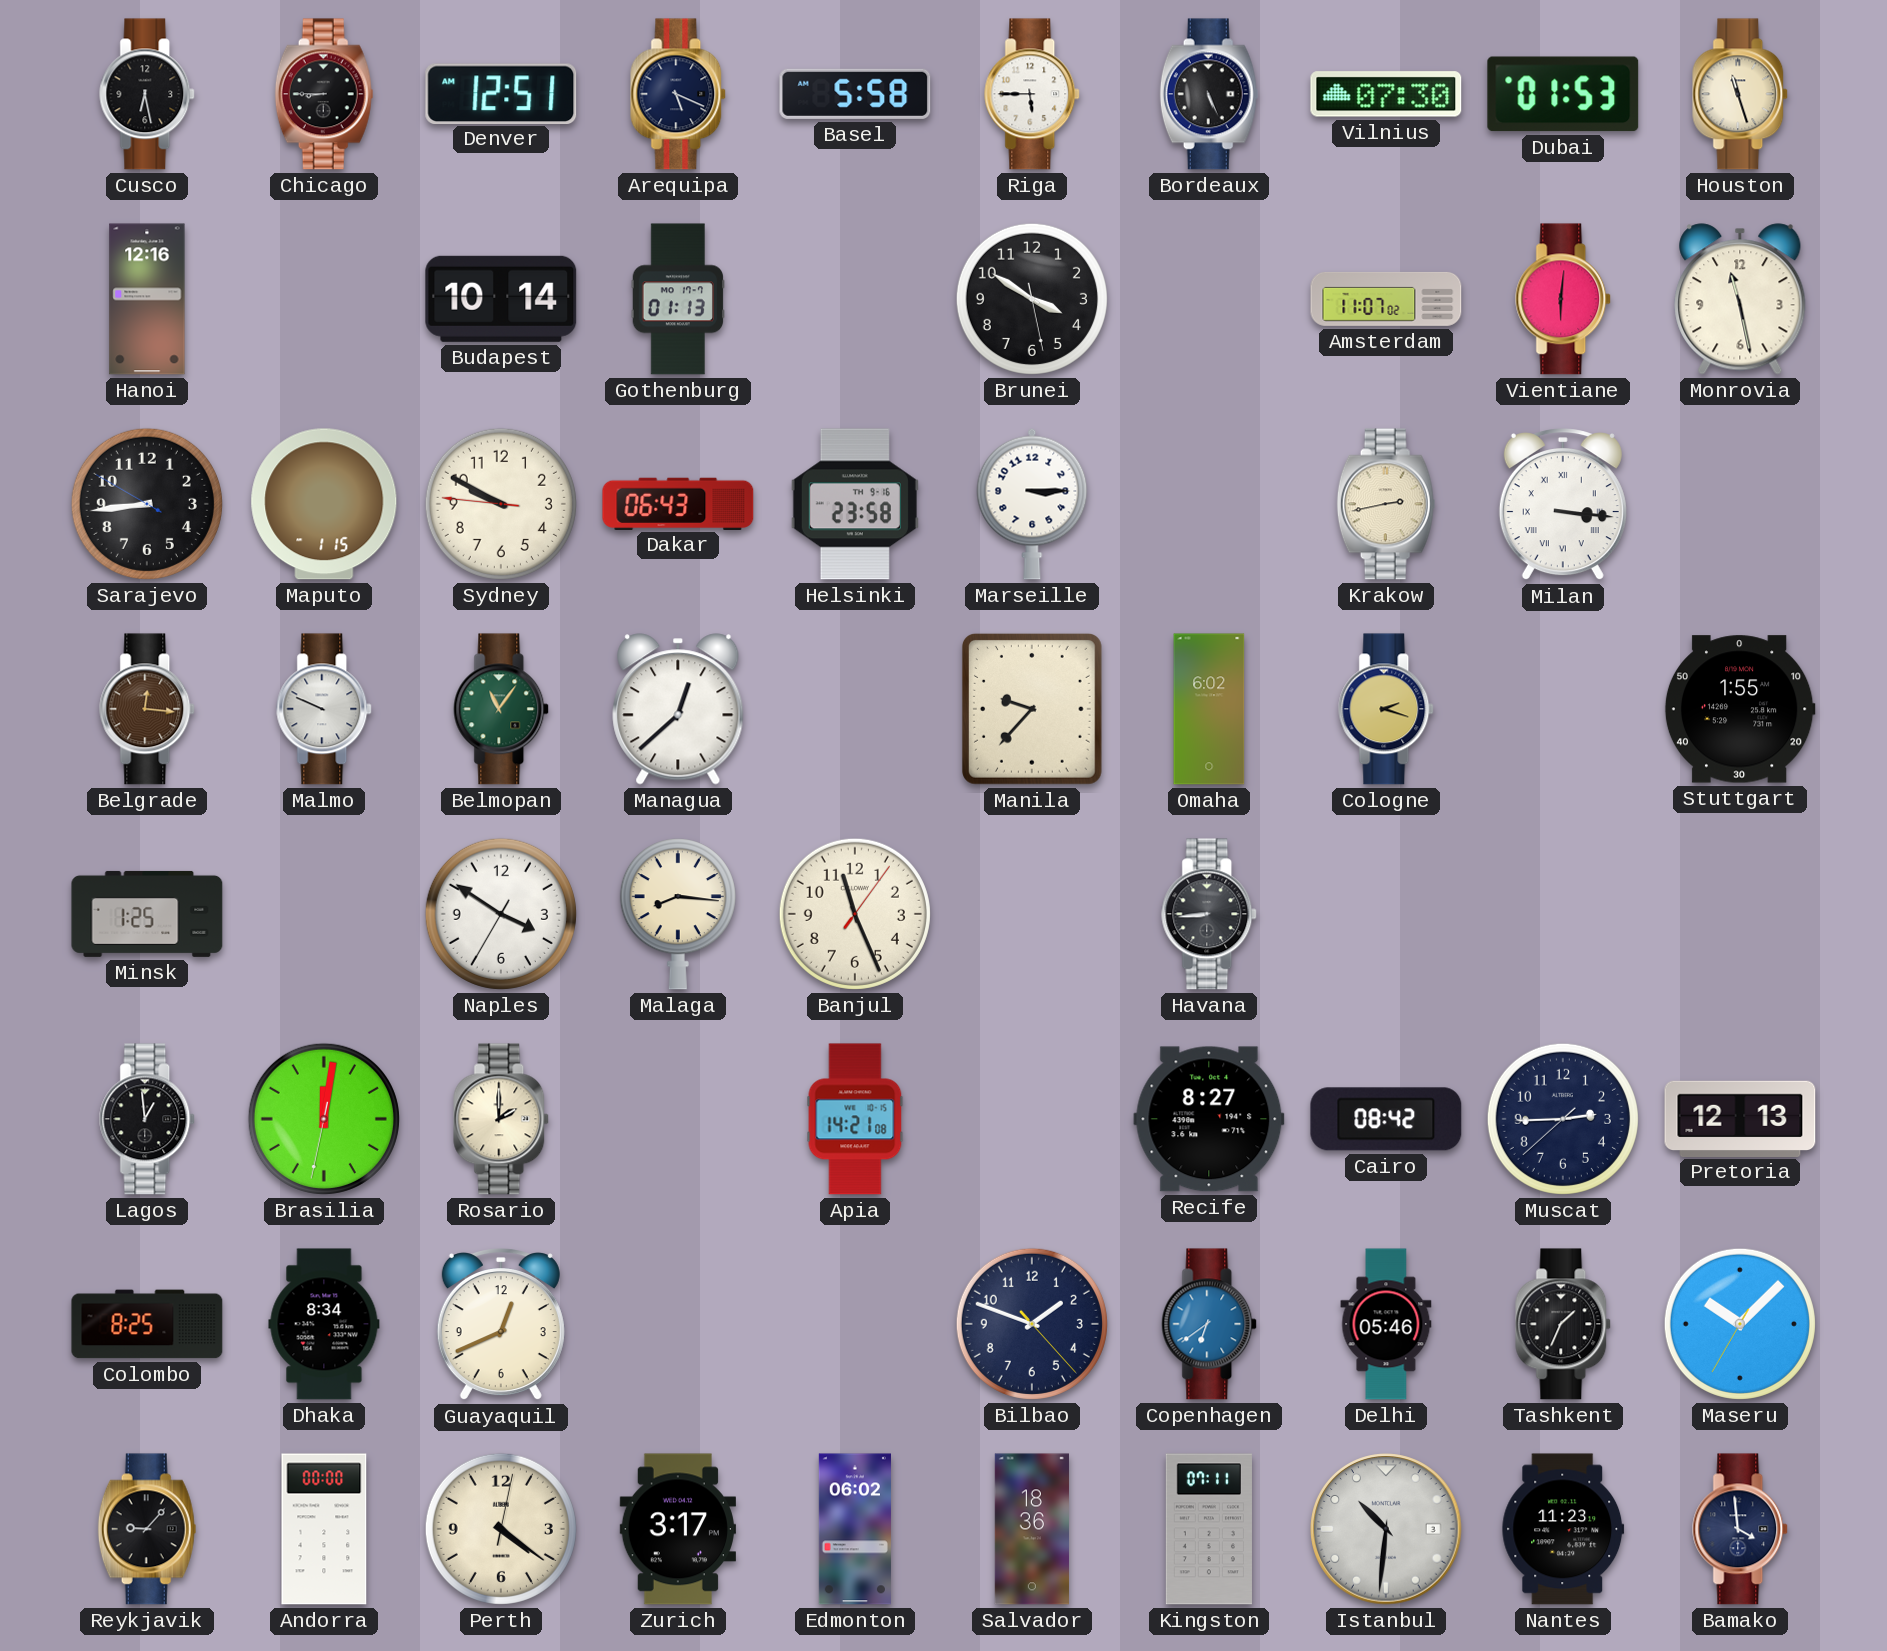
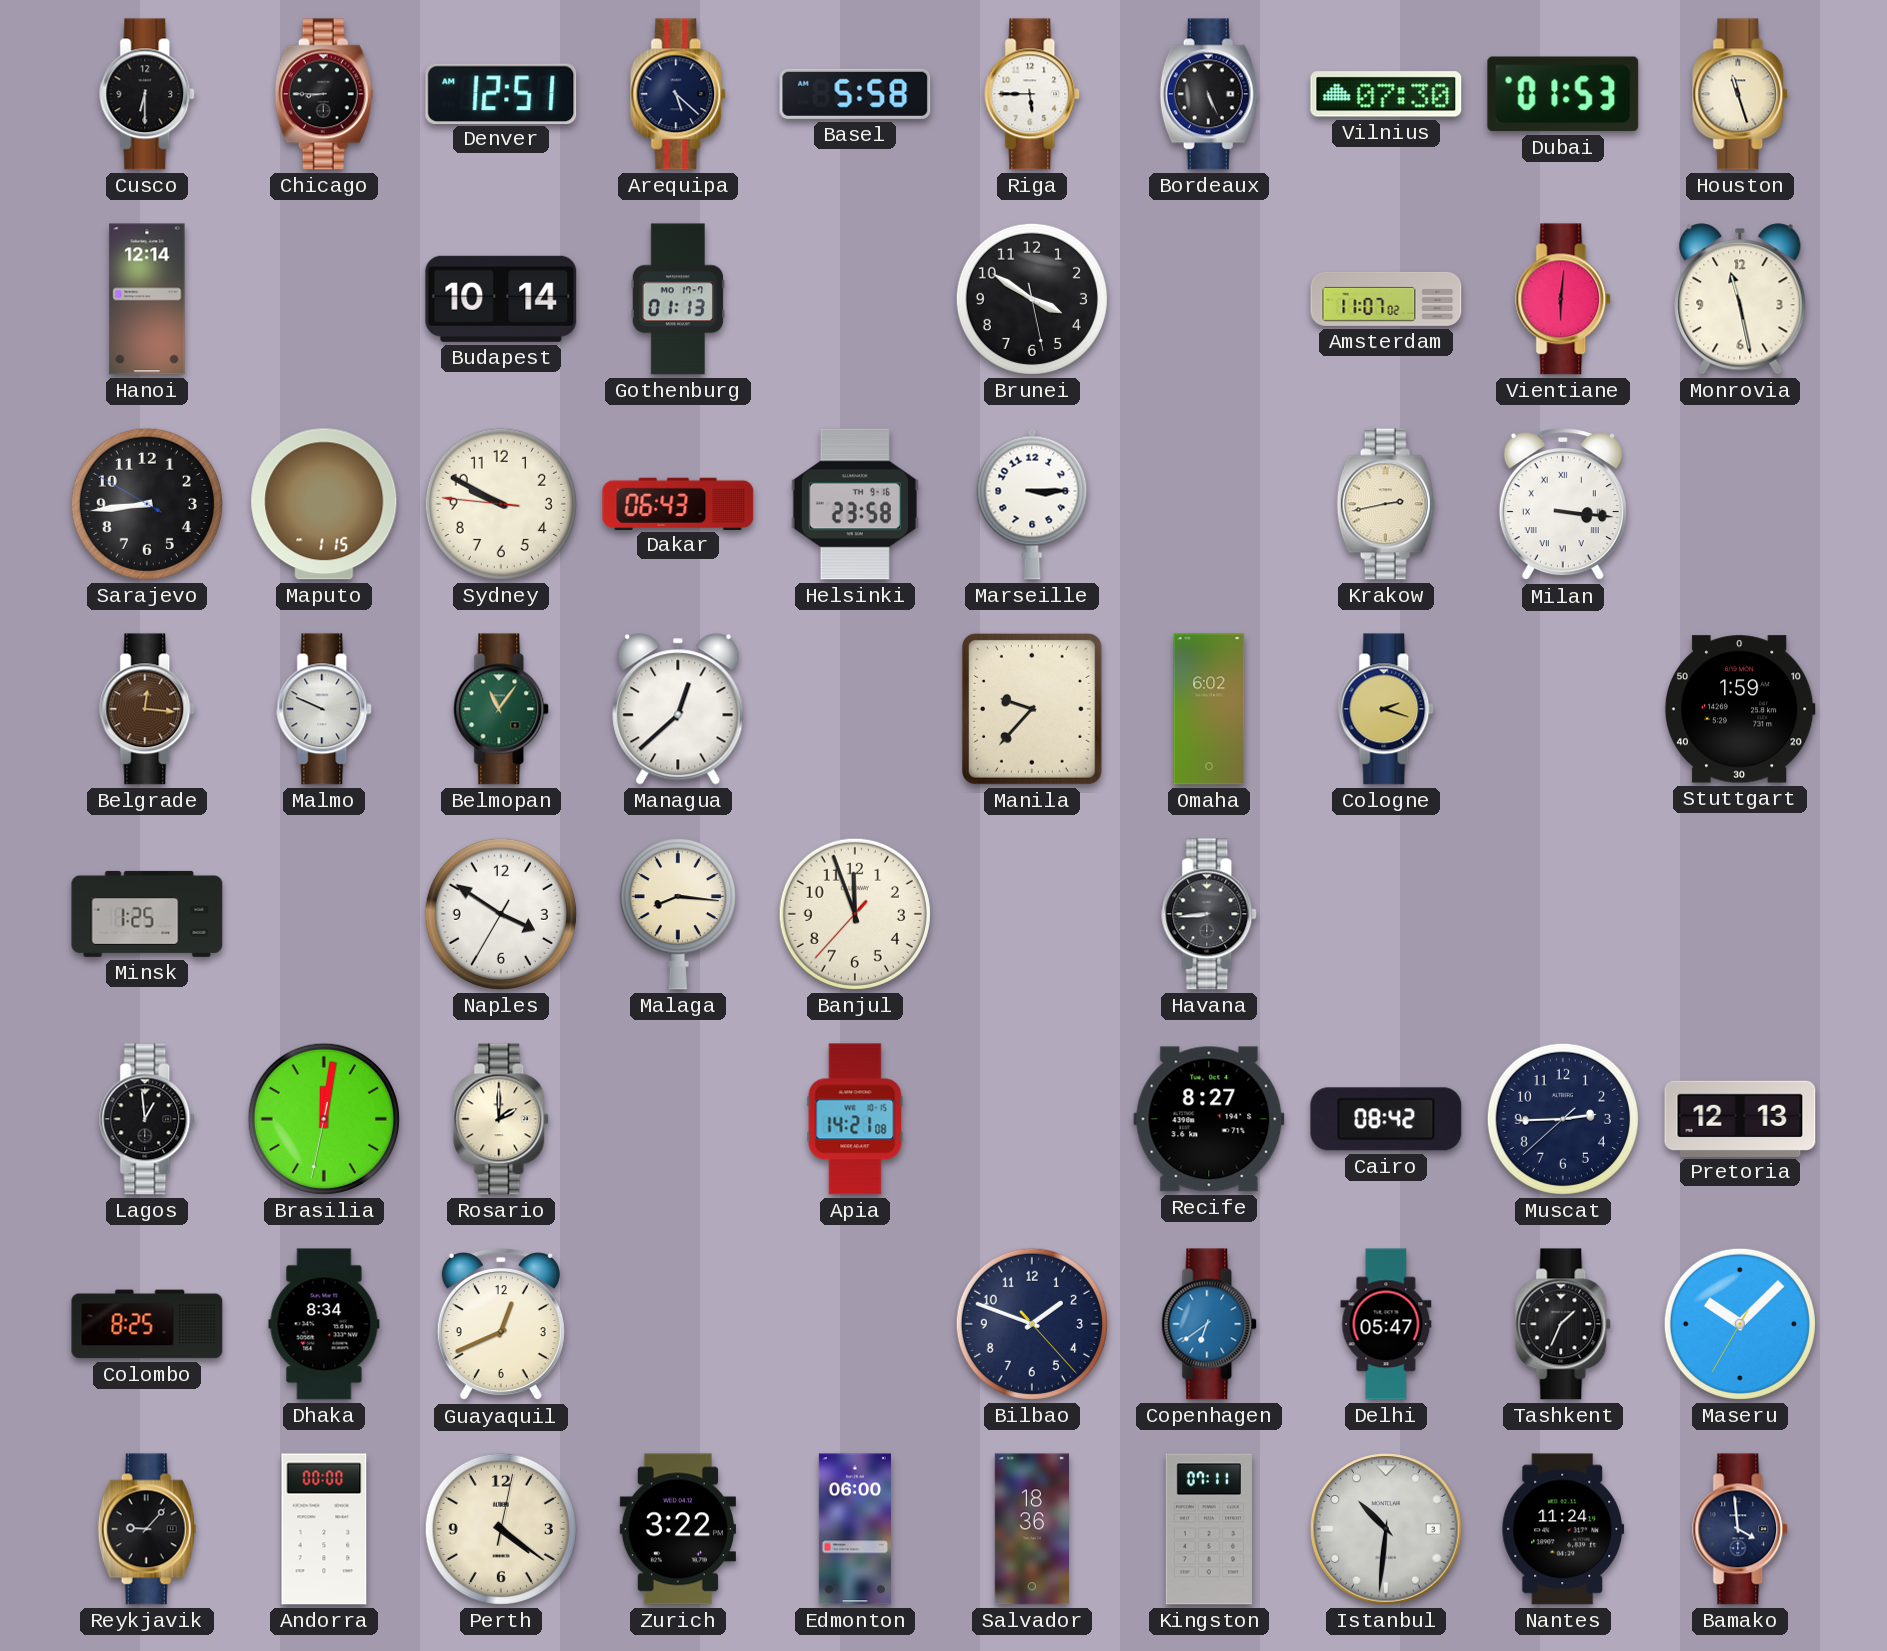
Cusco: 6:28 -> 6:30 (148, 94)
Arequipa: 5:19 -> 5:22 (679, 94)
Hanoi: 12:16 -> 12:14 (147, 299)
Stuttgart: 1:55 -> 1:59 (1740, 709)
Banjul: 11:26 -> 11:56 (855, 914)
Delhi: 05:46 -> 05:47 (1386, 1324)
Zurich: 3:17 -> 3:22 (678, 1529)
Edmonton: 06:02 -> 06:00 (855, 1529)
Nantes: 11:23 -> 11:24 (1563, 1529)
